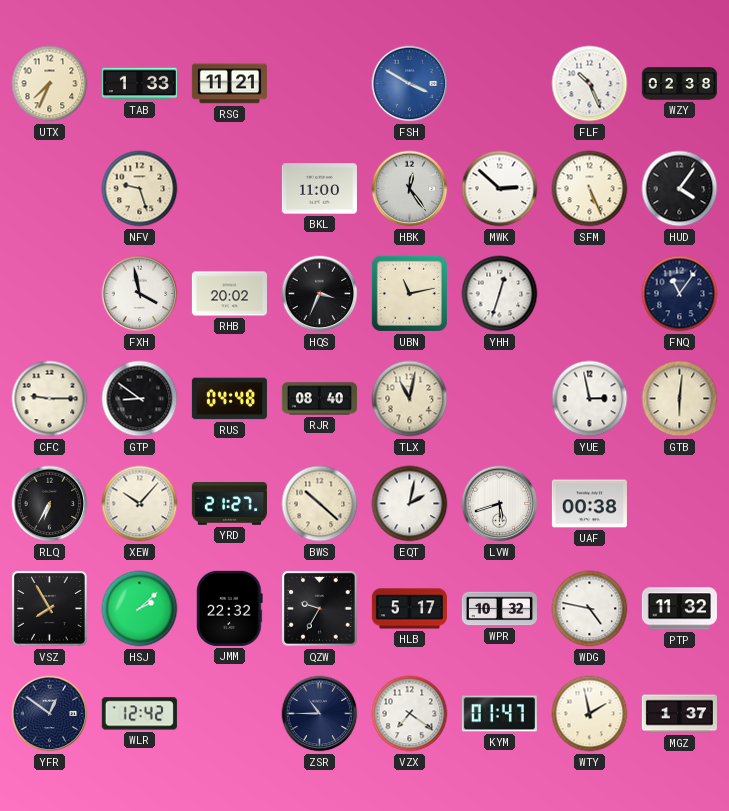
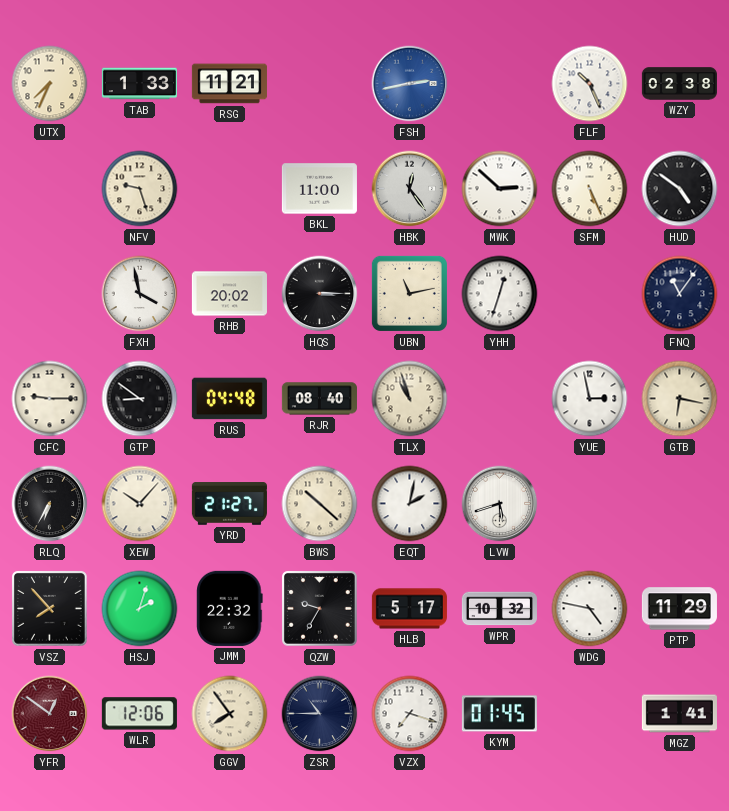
FSH: 3:50 -> 2:43 (410, 84)
HUD: 4:06 -> 4:51 (680, 189)
HQS: 3:34 -> 3:15 (320, 294)
TLX: 11:02 -> 10:57 (410, 399)
GTB: 6:01 -> 6:17 (680, 399)
UAF: 00:38 -> none (589, 504)
VSZ: 7:55 -> 7:53 (50, 609)
HSJ: 2:08 -> 2:03 (140, 609)
PTP: 11:32 -> 11:29 (679, 609)
YFR dial: navy -> burgundy (50, 714)
WLR: 12:42 -> 12:06 (139, 714)
GGV: none -> 7:54 (230, 714)
VZX: 7:21 -> 7:18 (410, 714)
KYM: 01:47 -> 01:45 (499, 714)
WTY: 1:58 -> none (590, 714)
MGZ: 1:37 -> 1:41 (679, 714)
